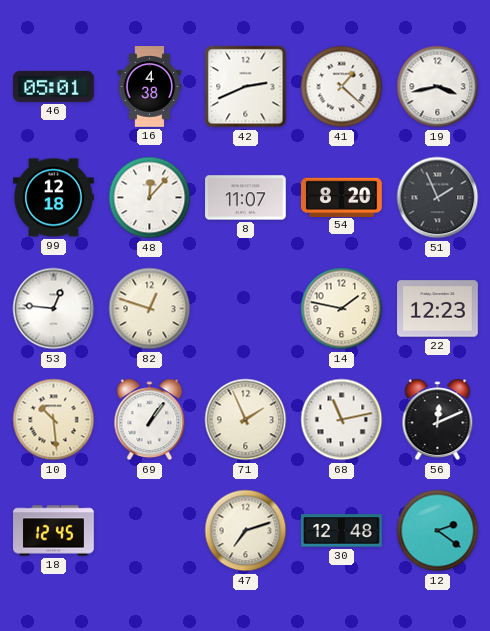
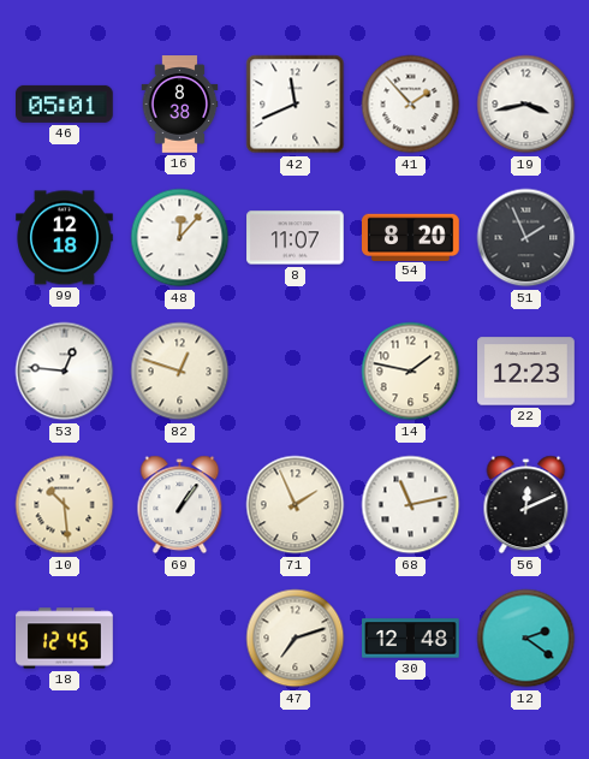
16: 4:38 -> 8:38 (180, 105)
42: 2:41 -> 11:41 (296, 105)
41: 1:22 -> 1:53 (411, 105)
